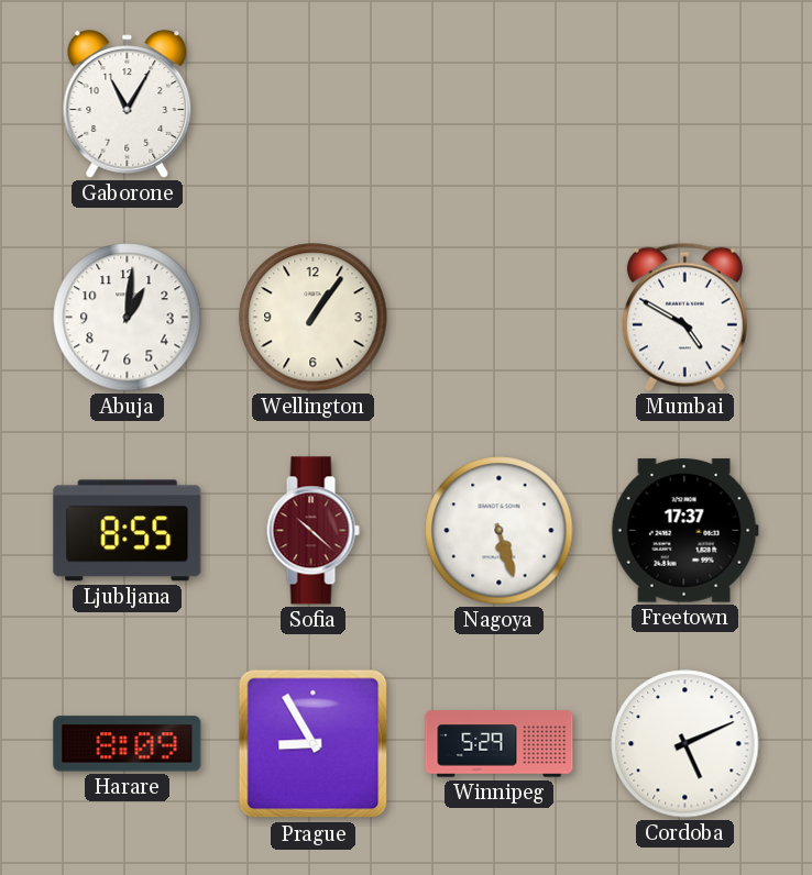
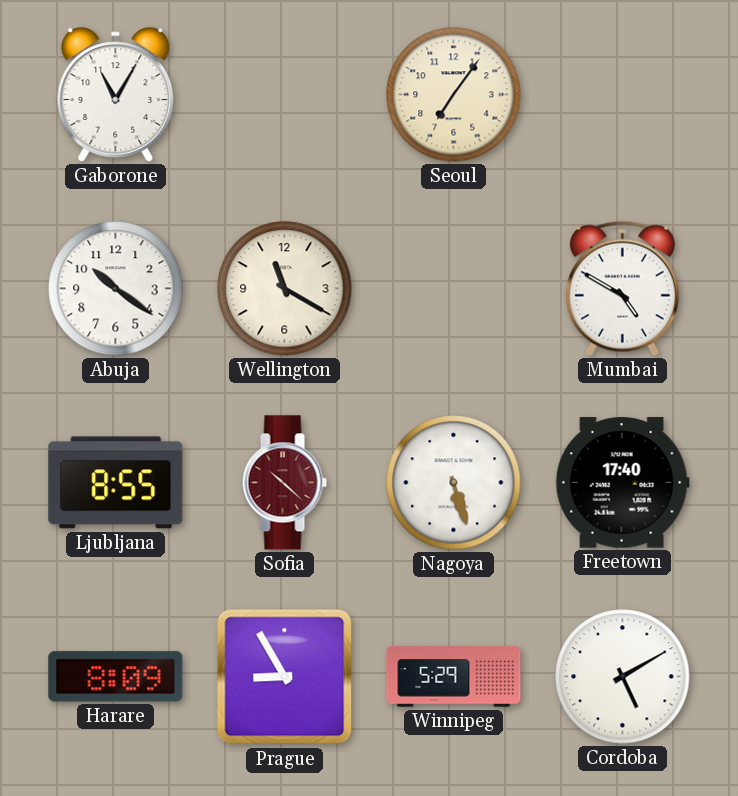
Seoul: none -> 7:06 (454, 95)
Abuja: 1:01 -> 10:21 (116, 289)
Wellington: 1:06 -> 11:20 (285, 289)
Freetown: 17:37 -> 17:40 (622, 483)
Cordoba: 5:11 -> 5:10 (623, 677)
